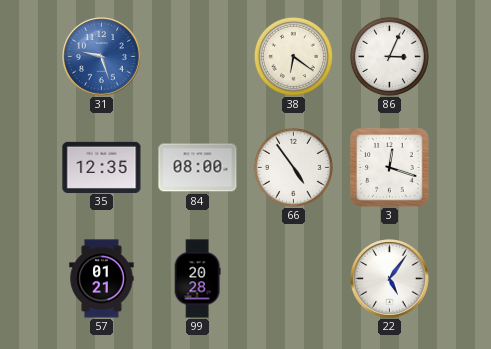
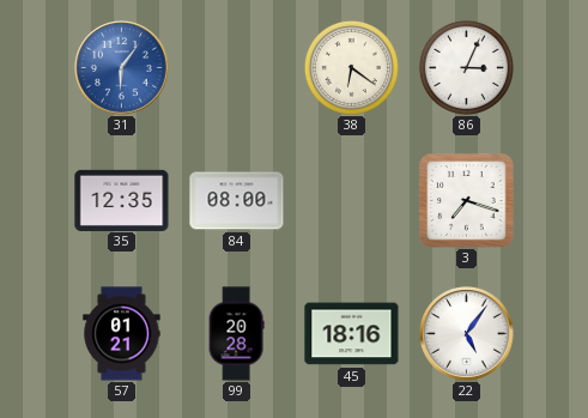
31: 9:27 -> 6:06 (122, 68)
66: 4:54 -> none (293, 167)
3: 12:18 -> 7:18 (467, 201)
45: none -> 18:16 (352, 334)
